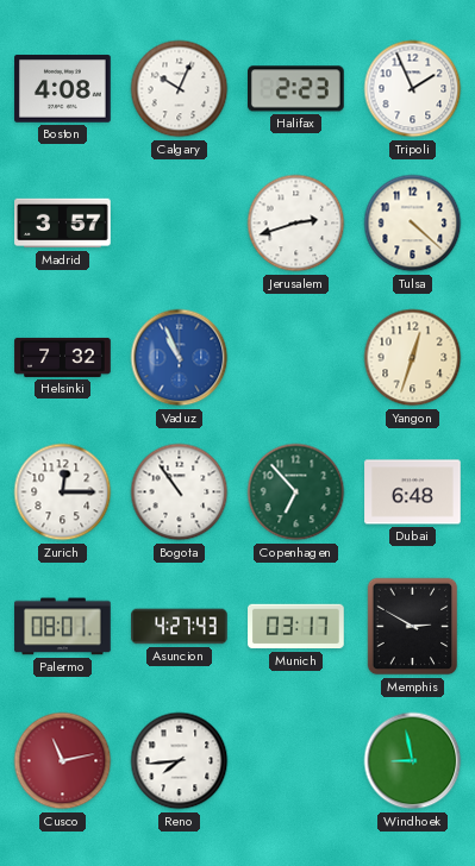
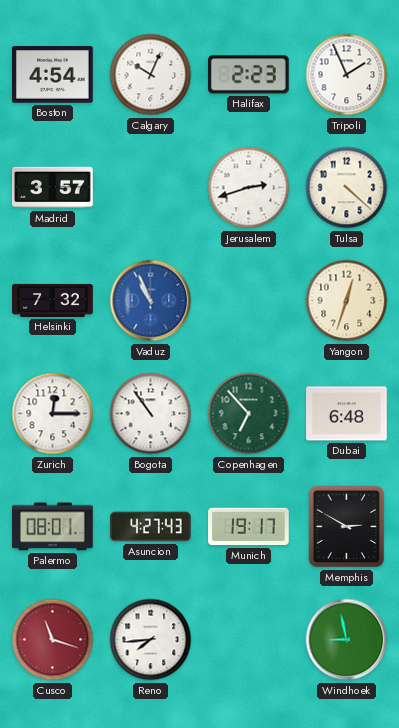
Boston: 4:08 -> 4:54 (53, 75)
Munich: 03:17 -> 19:17 (249, 527)
Cusco: 11:13 -> 11:18 (53, 640)
